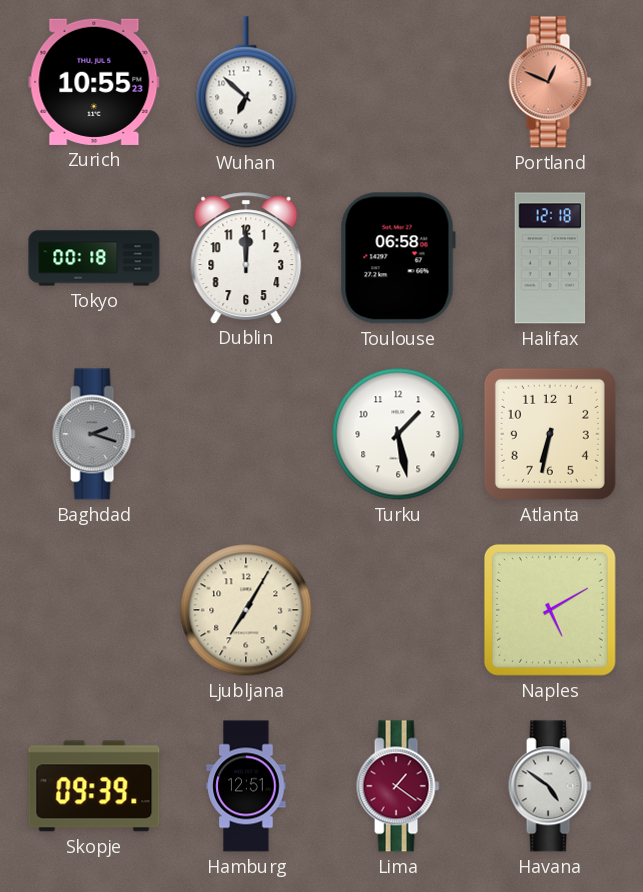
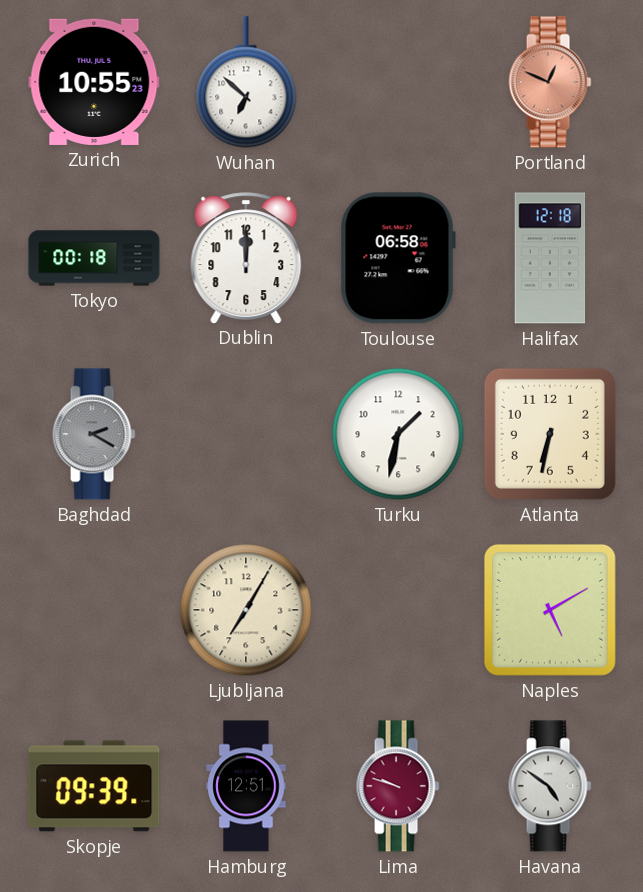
Baghdad: 2:18 -> 2:20 (94, 434)
Turku: 1:28 -> 1:32 (398, 434)
Lima: 1:21 -> 9:48 (398, 786)
